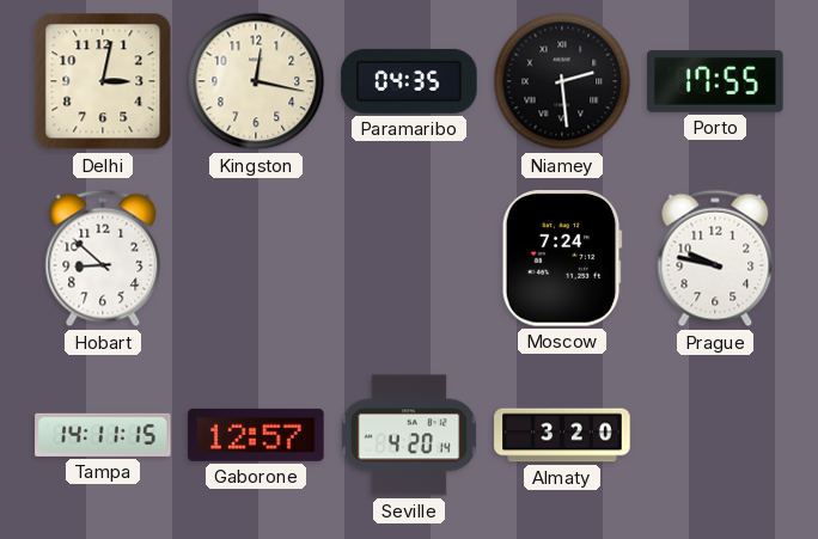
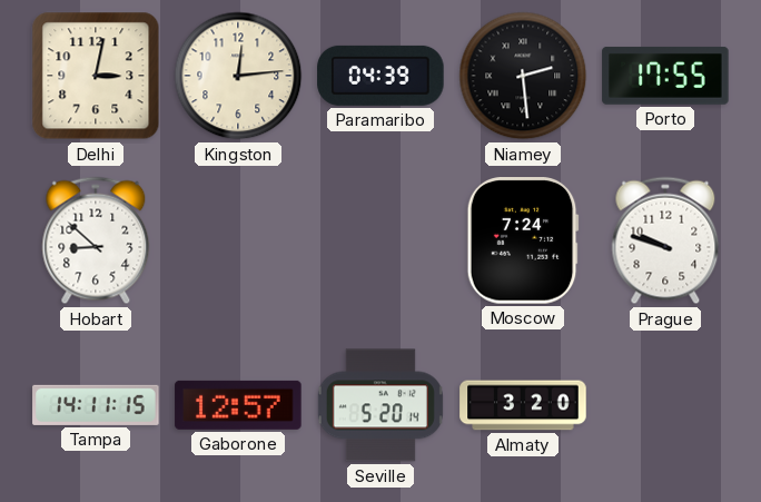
Kingston: 12:17 -> 12:14 (238, 76)
Paramaribo: 04:35 -> 04:39 (381, 76)
Prague: 9:47 -> 9:48 (665, 240)
Seville: 4:20 -> 5:20 (381, 405)
